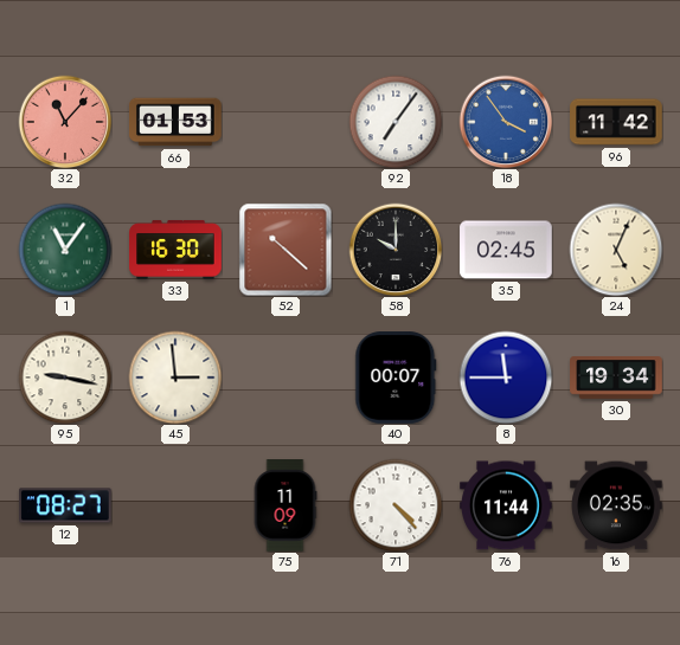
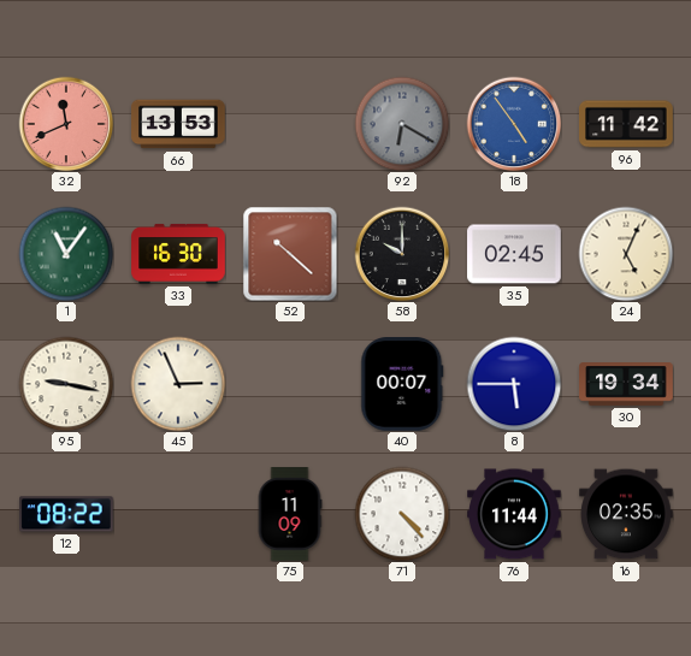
32: 11:07 -> 11:41 (66, 124)
66: 01:53 -> 13:53 (178, 124)
92: 7:06 -> 6:20 (402, 124)
92 dial: white -> grey (402, 124)
18: 3:54 -> 4:54 (514, 124)
45: 2:59 -> 2:56 (178, 384)
8: 11:45 -> 5:45 (514, 384)
12: 08:27 -> 08:22 (67, 514)
